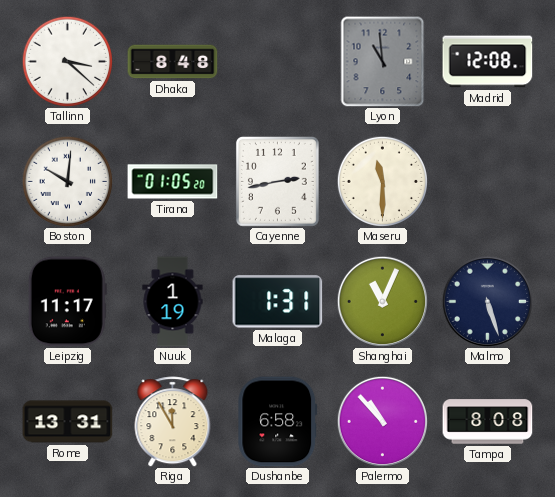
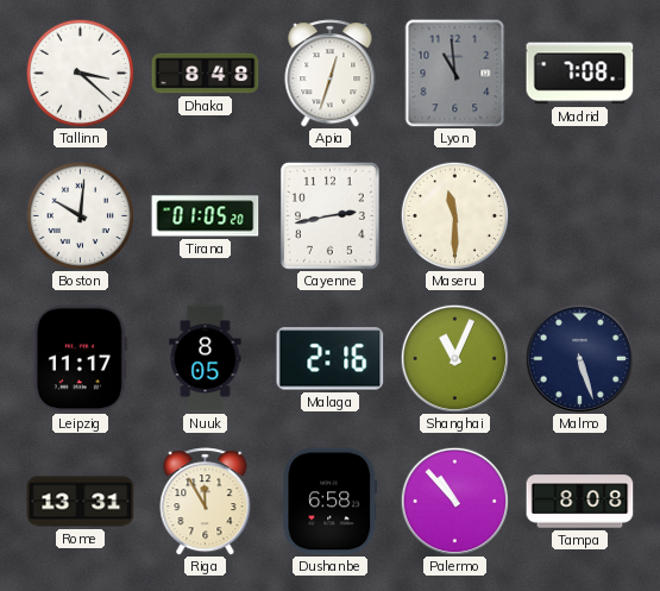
Apia: none -> 12:33 (331, 74)
Madrid: 12:08 -> 7:08 (580, 74)
Nuuk: 1:19 -> 8:05 (206, 359)
Malaga: 1:31 -> 2:16 (331, 359)
